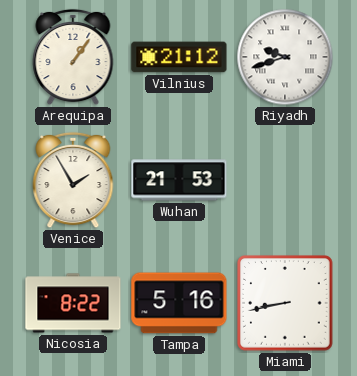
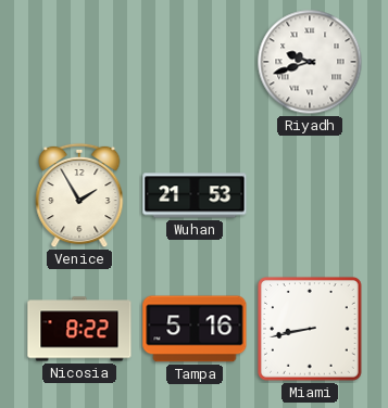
Arequipa: 1:06 -> none (73, 57)
Vilnius: 21:12 -> none (179, 57)
